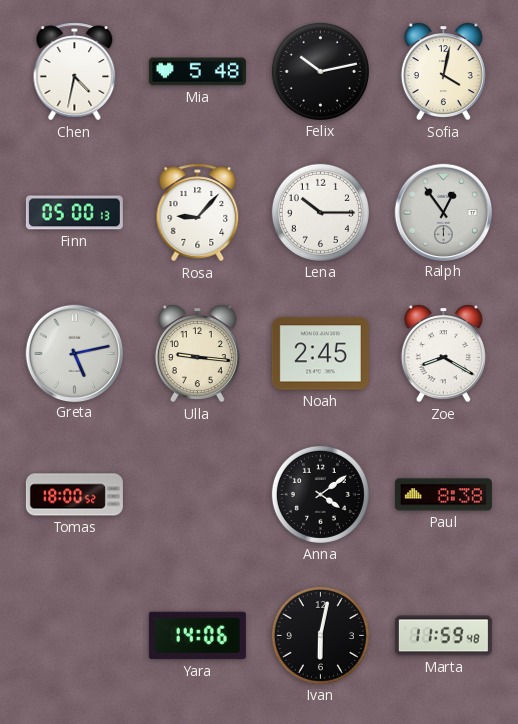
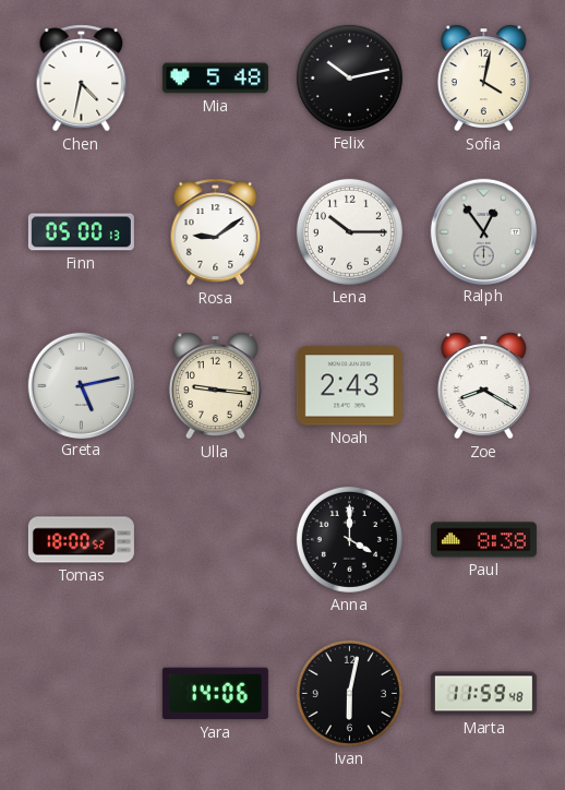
Rosa: 9:07 -> 9:09 (216, 232)
Noah: 2:45 -> 2:43 (349, 386)
Anna: 4:09 -> 4:00 (349, 539)
